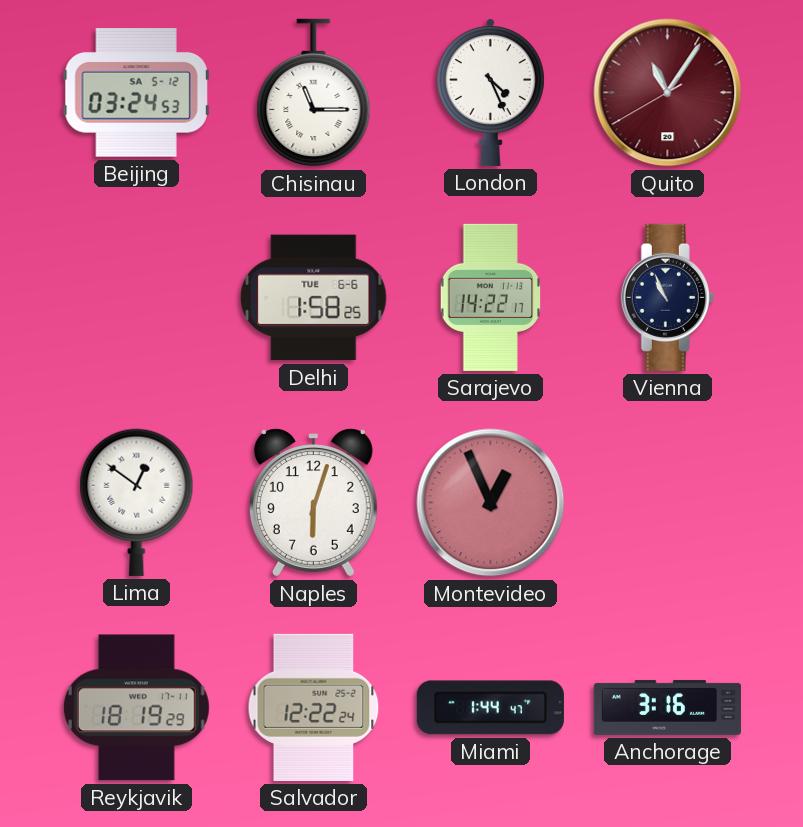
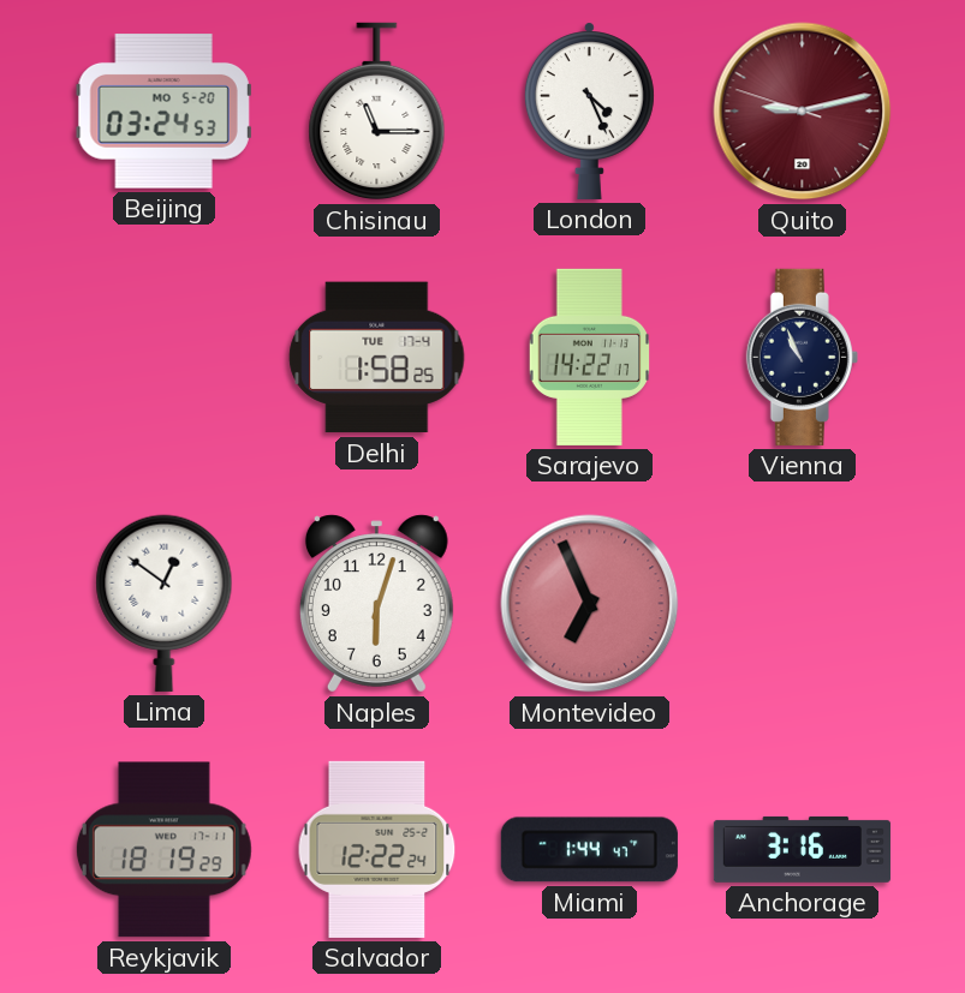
Beijing date: SA 5-12 -> MO 5-20 (163, 112)
Quito: 11:05 -> 9:12 (803, 112)
Delhi date: TUE 6-6 -> TUE 17-4 (377, 358)
Montevideo: 12:56 -> 6:56 (590, 604)
